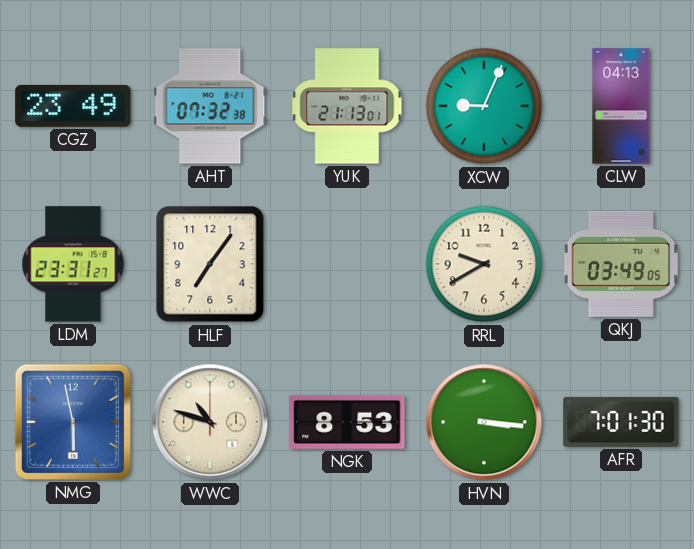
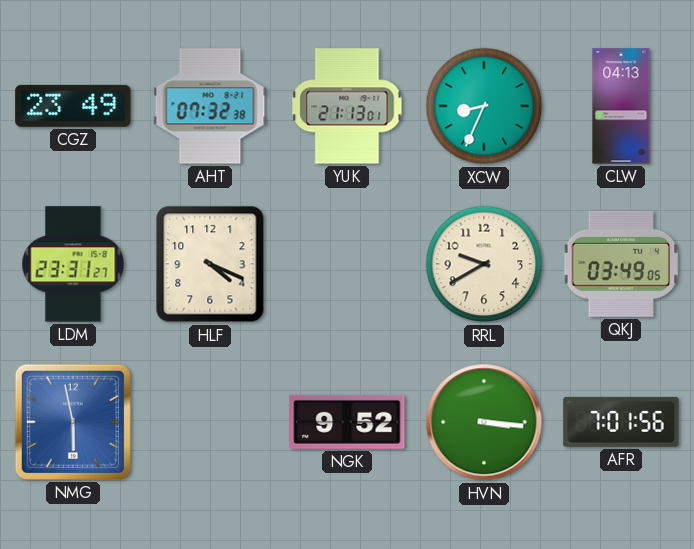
XCW: 9:04 -> 8:34 (484, 106)
HLF: 7:06 -> 4:19 (210, 264)
WWC: 10:48 -> none (210, 422)
NGK: 8:53 -> 9:52 (347, 422)
AFR: 7:01:30 -> 7:01:56 (621, 422)
